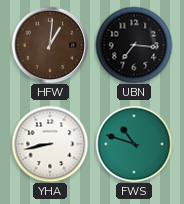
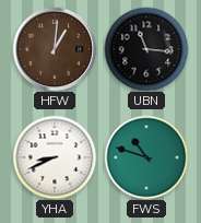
UBN: 7:16 -> 11:16 (146, 49)
YHA: 8:43 -> 8:41 (55, 157)
